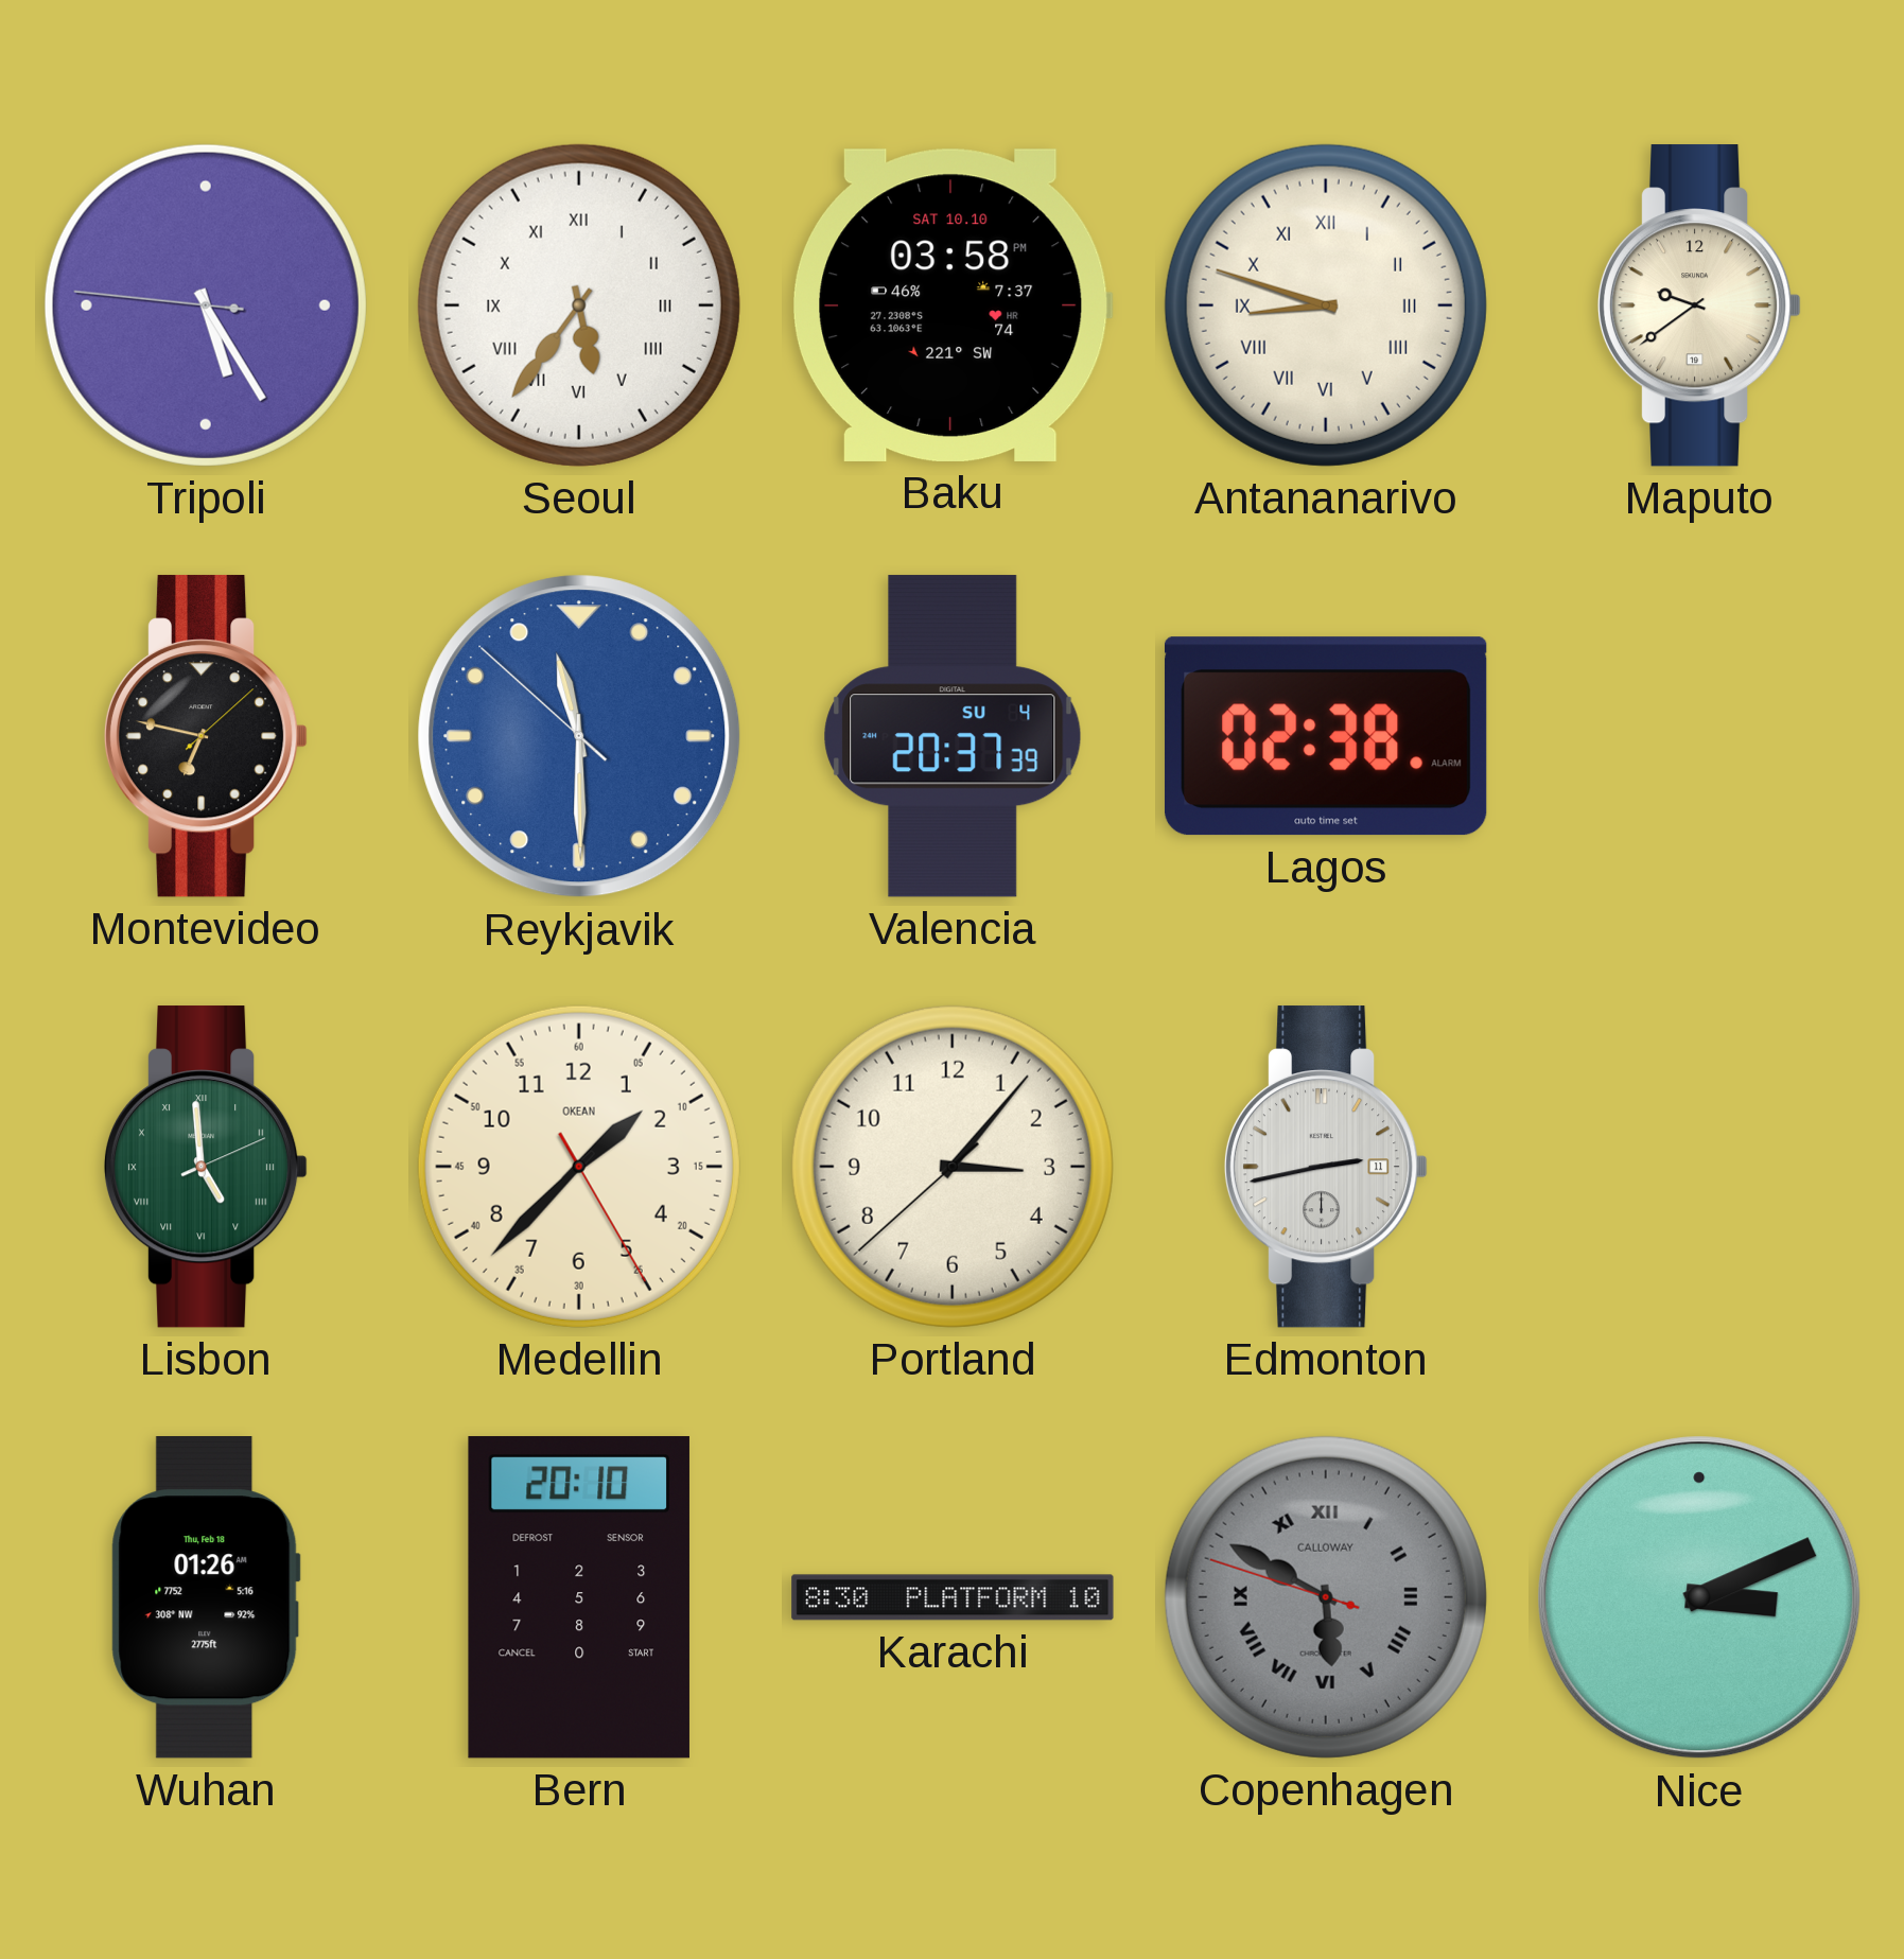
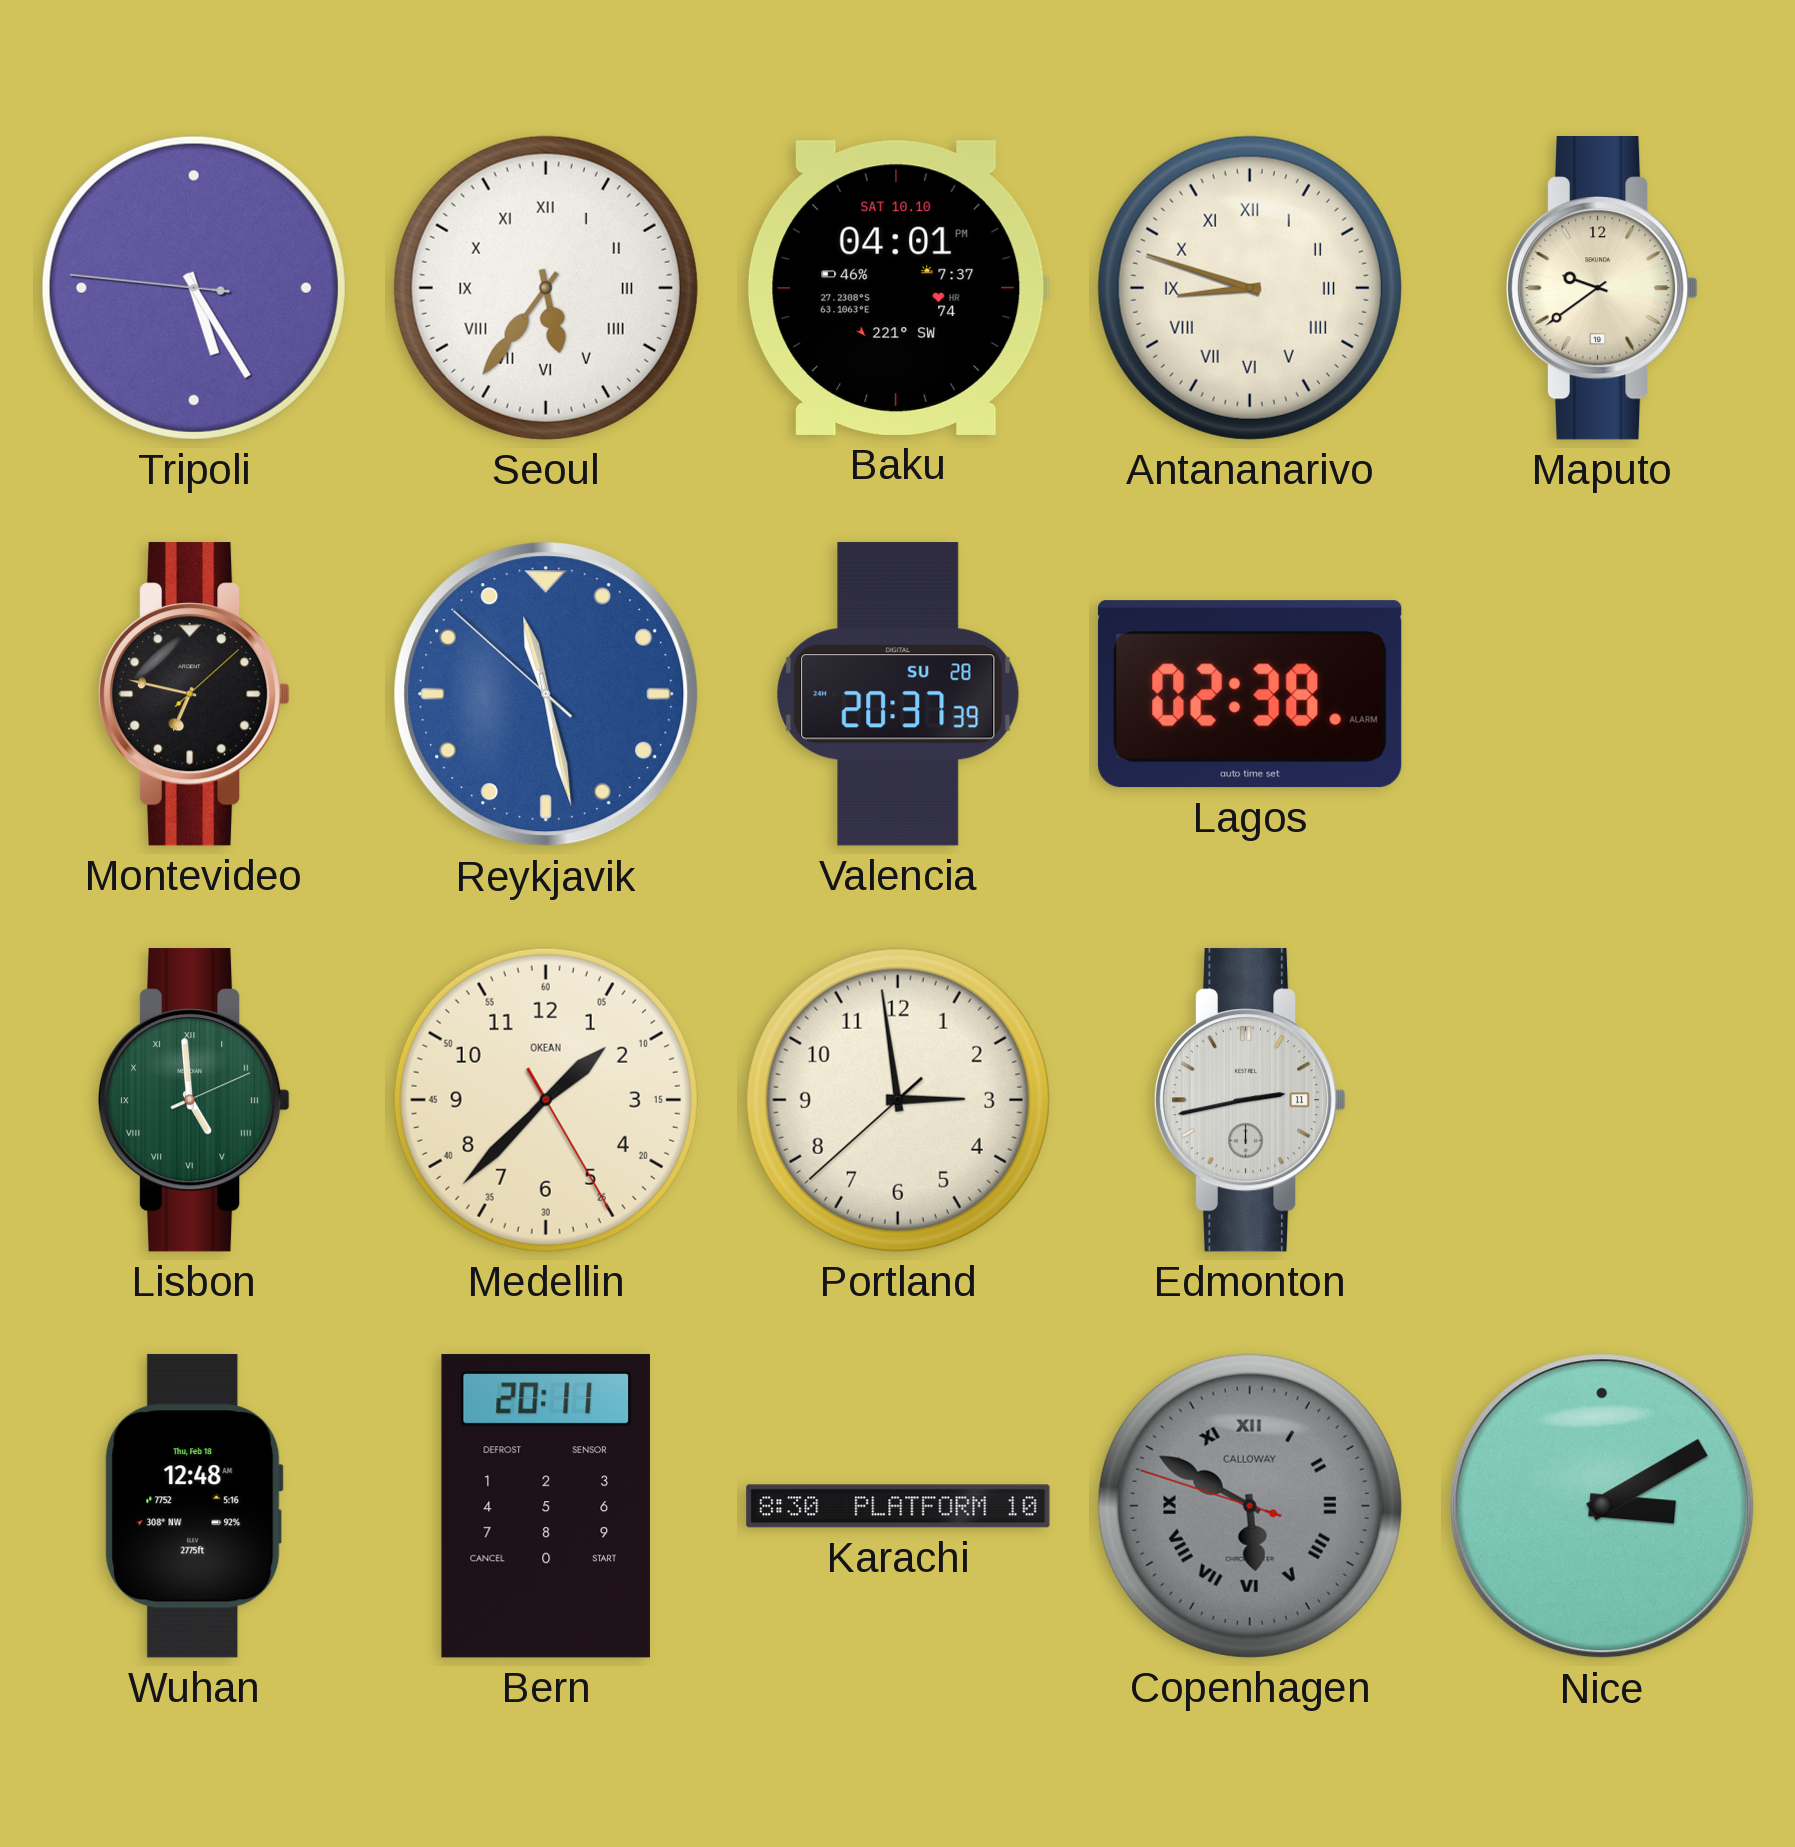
Baku: 03:58 -> 04:01 (898, 288)
Reykjavik: 11:29 -> 11:27 (546, 694)
Valencia date: SU 4 -> SU 28 (898, 694)
Portland: 3:06 -> 2:58 (898, 1100)
Wuhan: 01:26 -> 12:48 (194, 1506)
Bern: 20:10 -> 20:11 (546, 1506)
Nice: 3:11 -> 3:10 (1602, 1506)
